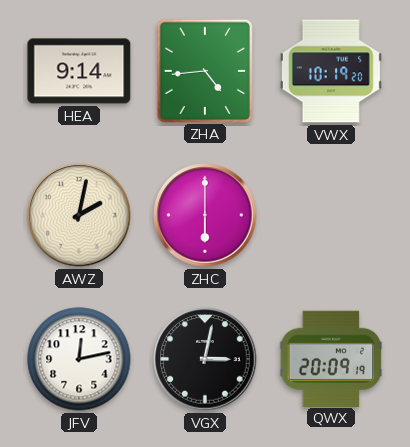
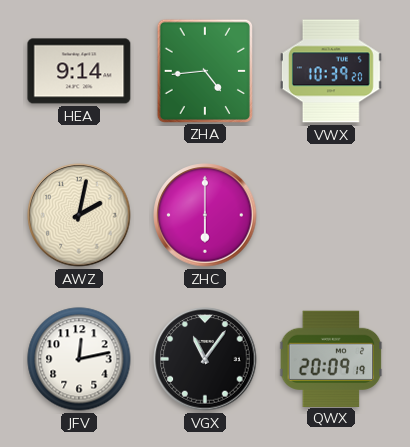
VWX: 10:19 -> 10:39 (331, 71)
VGX: 3:02 -> 11:06 (205, 359)
